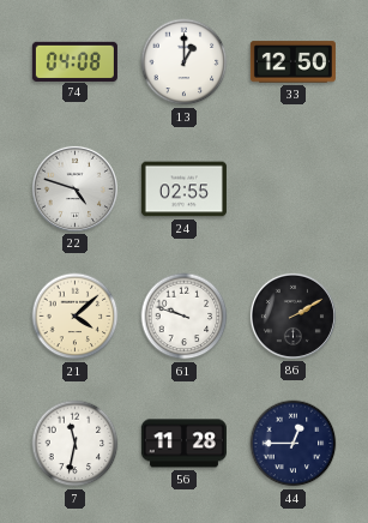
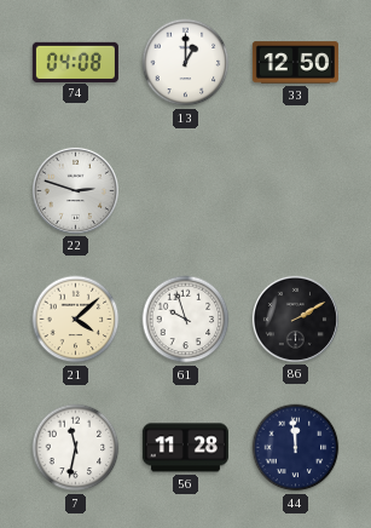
22: 4:48 -> 2:48 (75, 190)
24: 02:55 -> none (183, 190)
61: 9:48 -> 9:57 (186, 320)
44: 12:45 -> 11:59 (296, 448)
